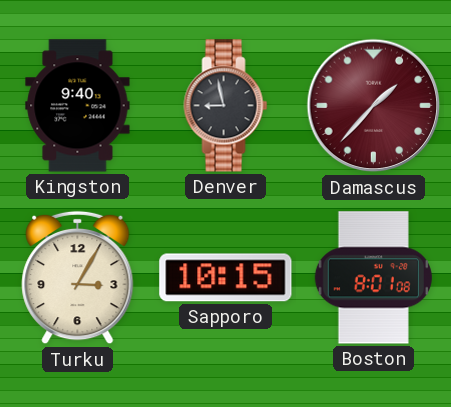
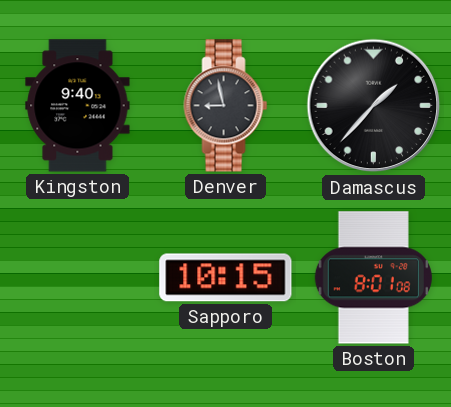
Damascus dial: burgundy -> black (374, 106)
Turku: 3:05 -> none (78, 278)
